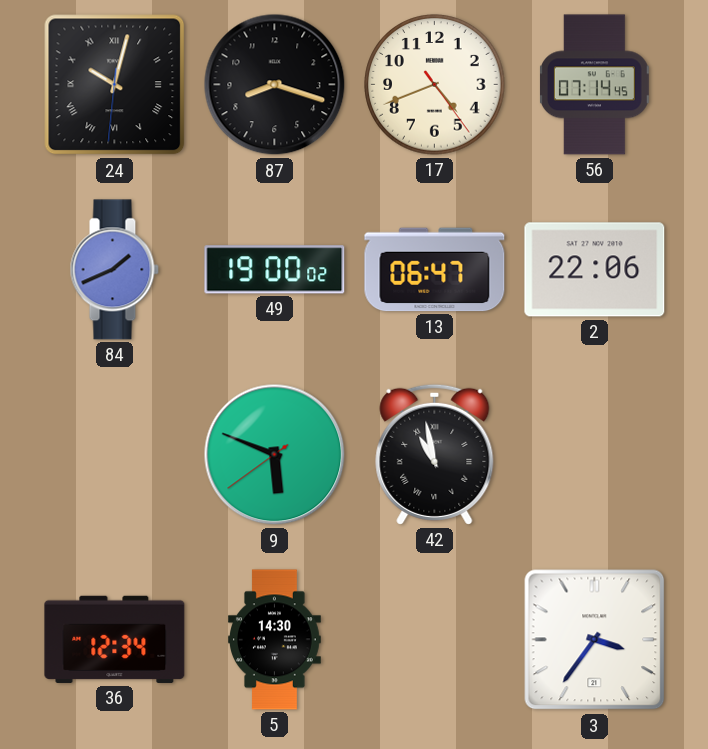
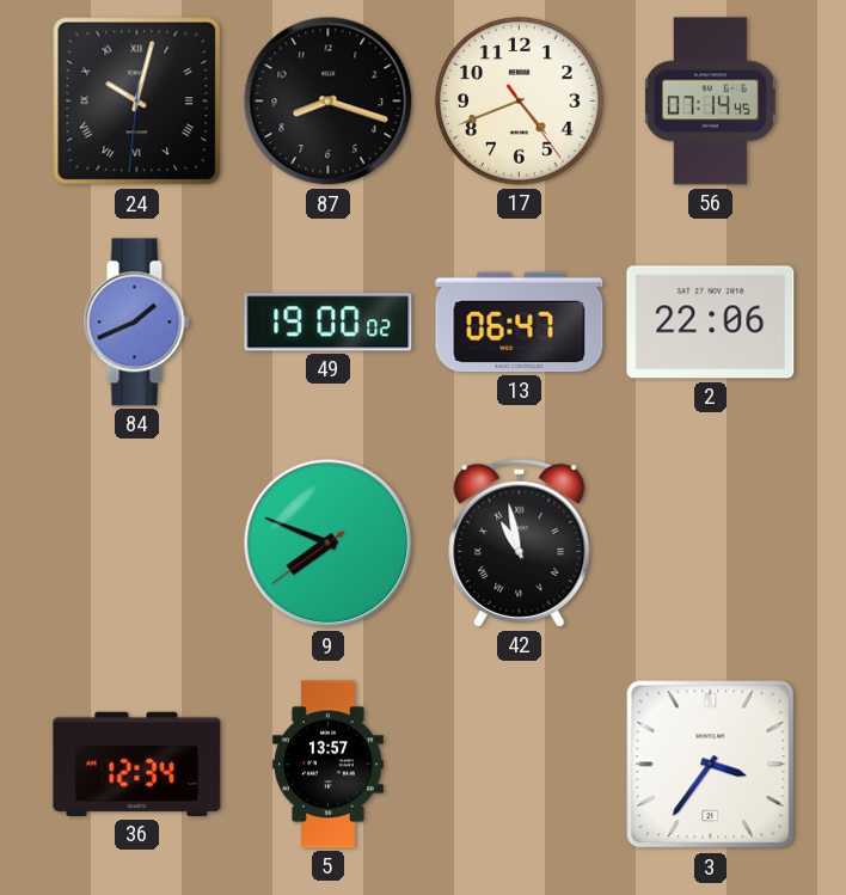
9: 5:48 -> 7:48 (329, 544)
5: 14:30 -> 13:57 (329, 765)
